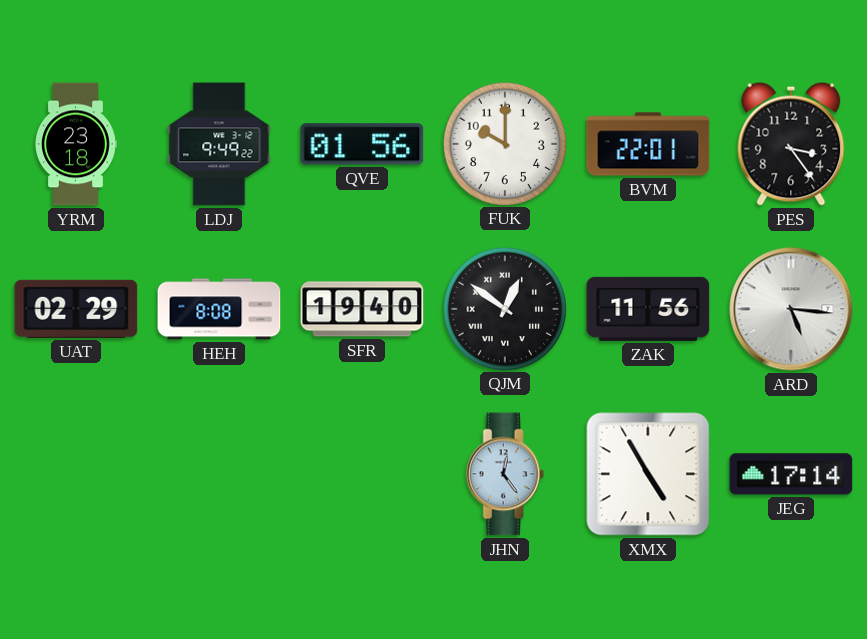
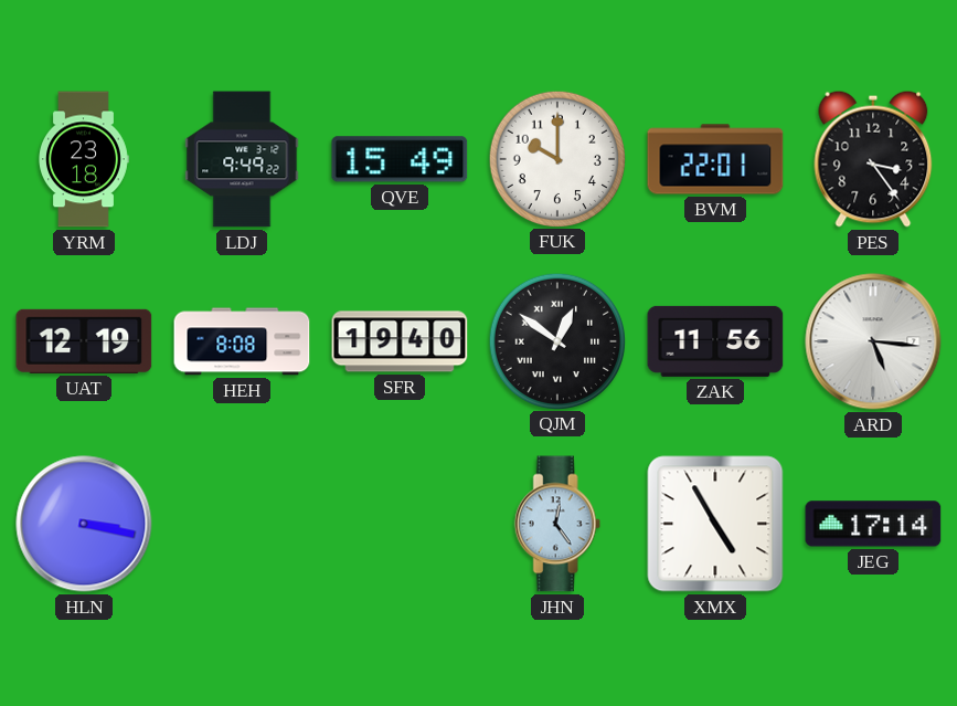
QVE: 01:56 -> 15:49 (400, 159)
UAT: 02:29 -> 12:19 (84, 341)
HLN: none -> 3:17 (84, 524)
